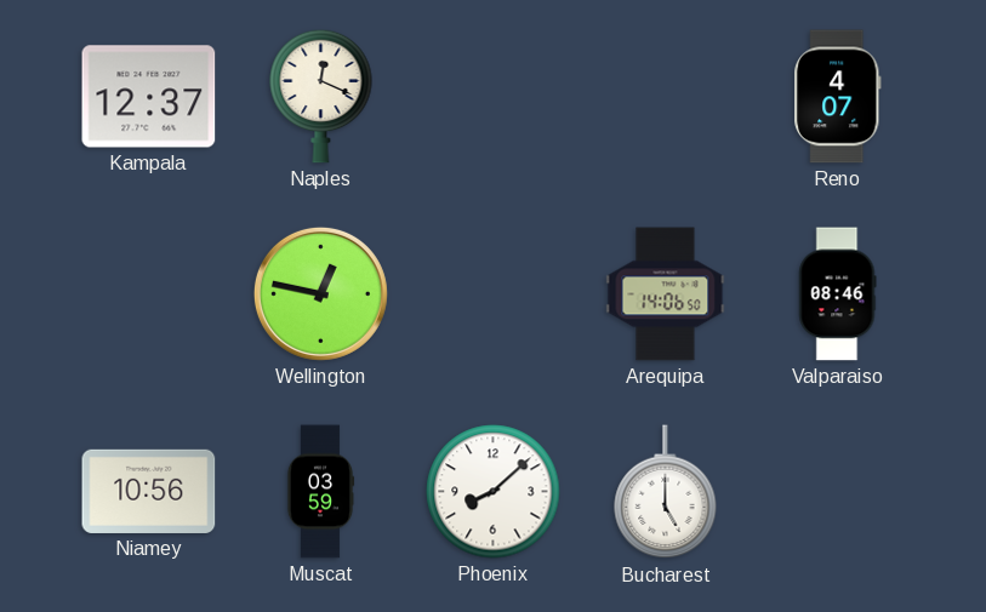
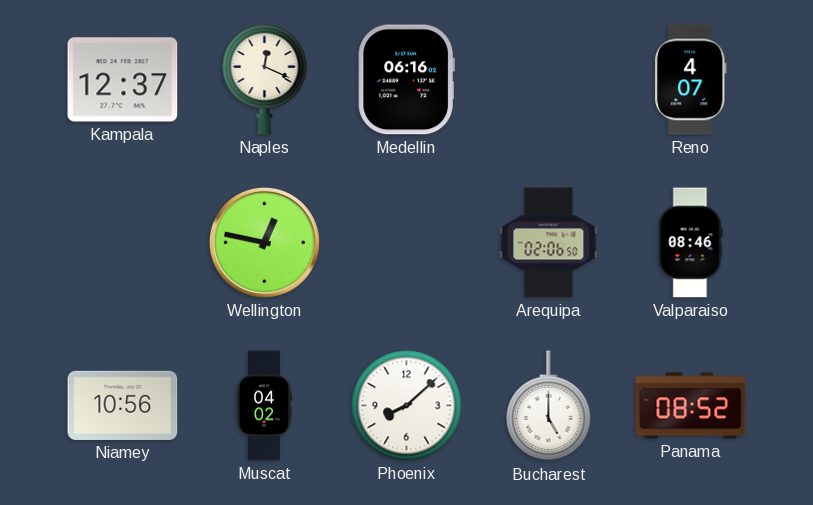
Medellin: none -> 06:16 (406, 80)
Arequipa: 14:06 -> 02:06 (549, 243)
Muscat: 03:59 -> 04:02 (264, 406)
Panama: none -> 08:52 (691, 406)
